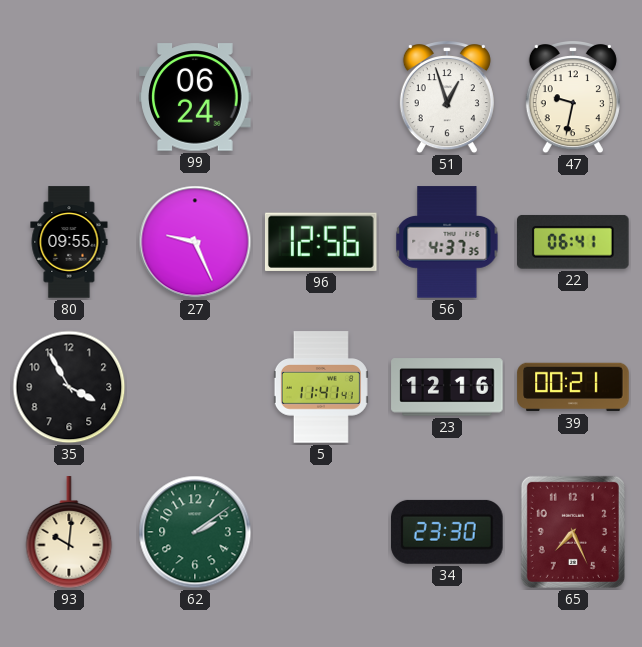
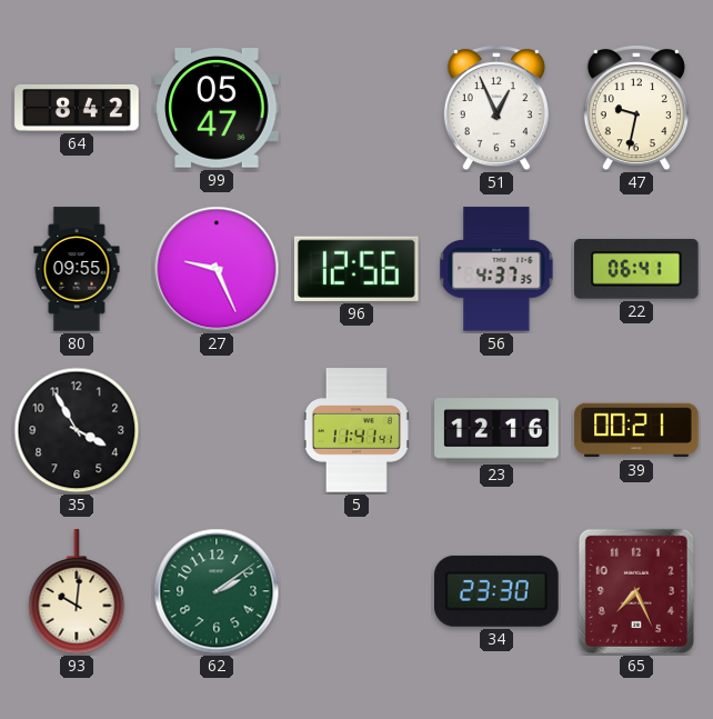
64: none -> 8:42 (77, 108)
99: 06:24 -> 05:47 (217, 108)
51: 12:57 -> 12:56 (496, 109)
